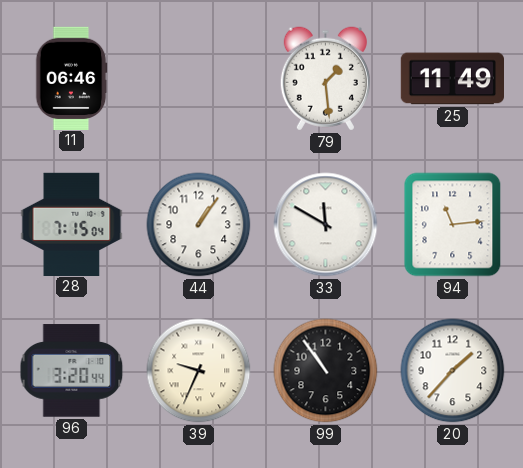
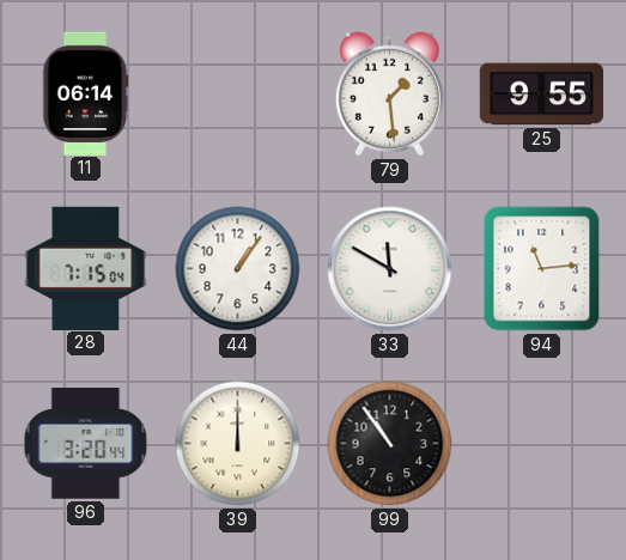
11: 06:46 -> 06:14 (85, 93)
25: 11:49 -> 9:55 (541, 95)
39: 9:34 -> 12:00 (238, 444)
20: 1:37 -> none (453, 371)
